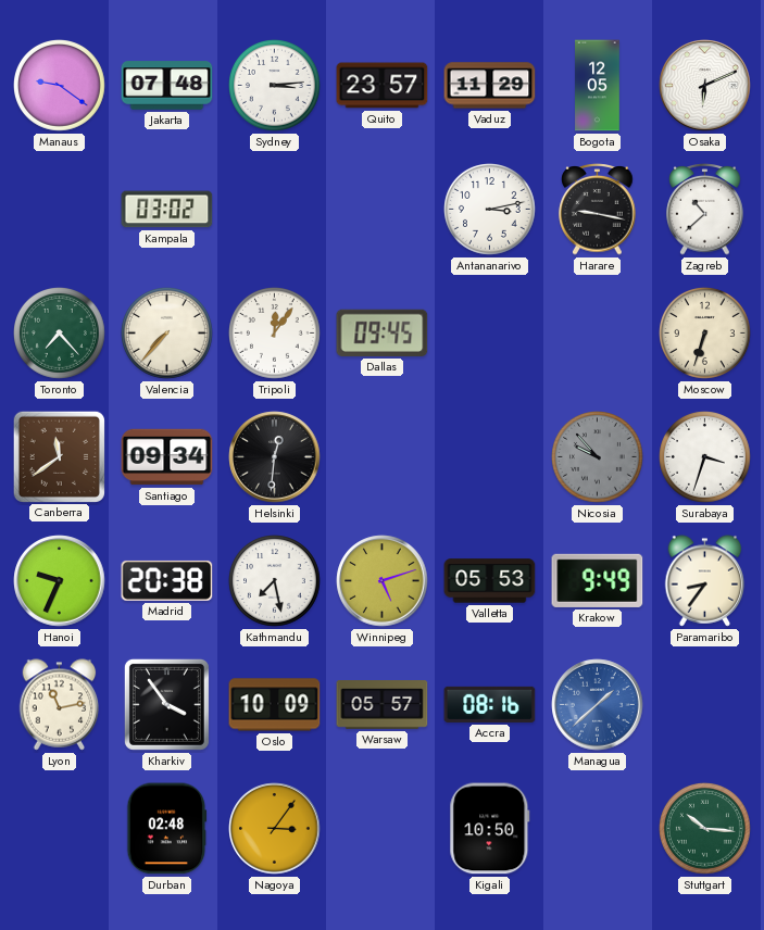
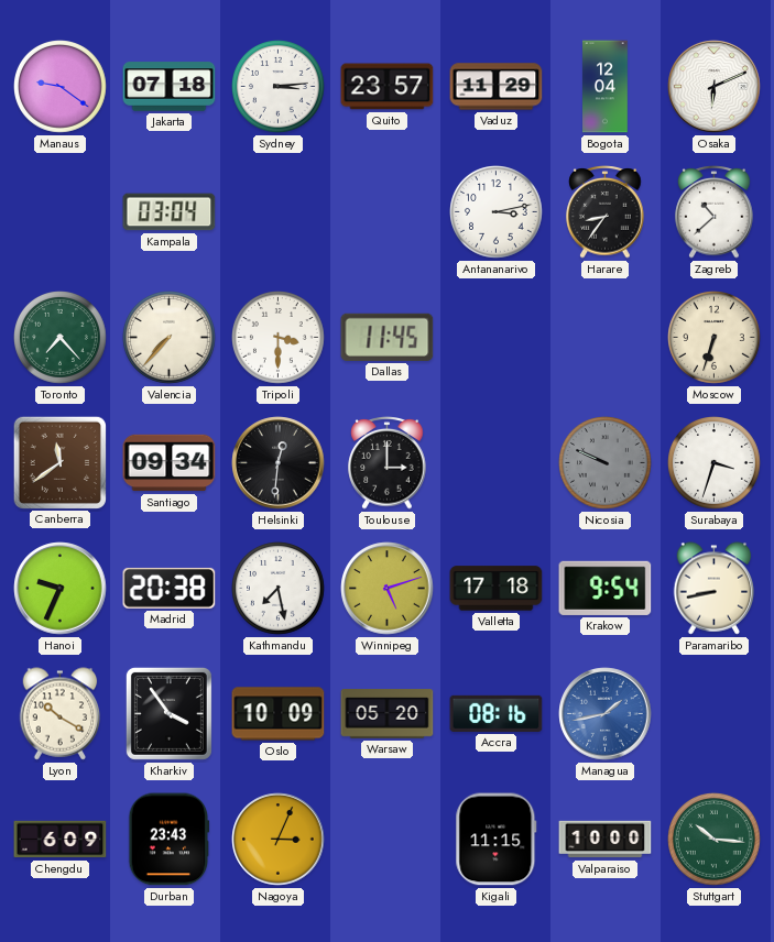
Jakarta: 07:48 -> 07:18 (170, 87)
Bogota: 12:05 -> 12:04 (606, 87)
Kampala: 03:02 -> 03:04 (170, 212)
Harare: 9:17 -> 8:36 (606, 212)
Tripoli: 12:06 -> 3:30 (279, 338)
Dallas: 09:45 -> 11:45 (388, 337)
Toulouse: none -> 3:00 (388, 463)
Nicosia: 9:53 -> 9:49 (606, 463)
Valletta: 05:53 -> 17:18 (497, 589)
Krakow: 9:49 -> 9:54 (606, 588)
Paramaribo: 8:36 -> 8:43 (715, 589)
Lyon: 11:13 -> 10:20 (61, 714)
Warsaw: 05:57 -> 05:20 (388, 714)
Managua: 1:38 -> 1:43 (606, 714)
Chengdu: none -> 6:09 (61, 840)
Durban: 02:48 -> 23:43 (170, 840)
Nagoya: 3:06 -> 3:04 (279, 840)
Kigali: 10:50 -> 11:15 (497, 840)
Valparaiso: none -> 10:00 (606, 840)
